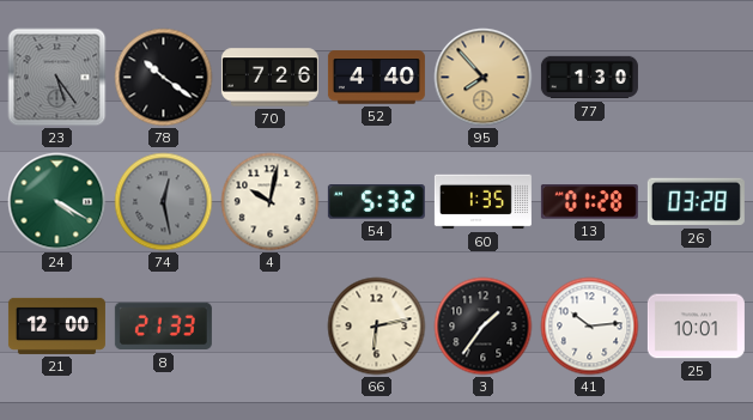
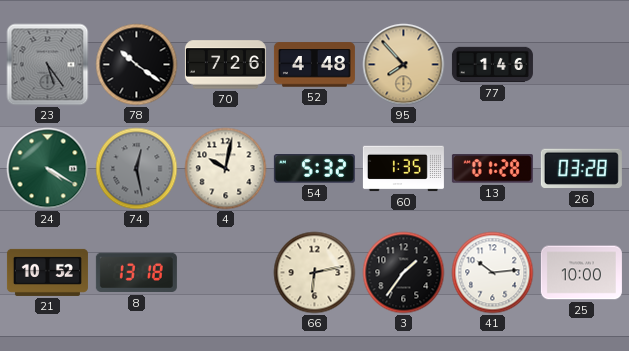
52: 4:40 -> 4:48 (314, 65)
77: 1:30 -> 1:46 (492, 65)
21: 12:00 -> 10:52 (47, 272)
8: 21:33 -> 13:18 (136, 273)
25: 10:01 -> 10:00 (581, 273)
